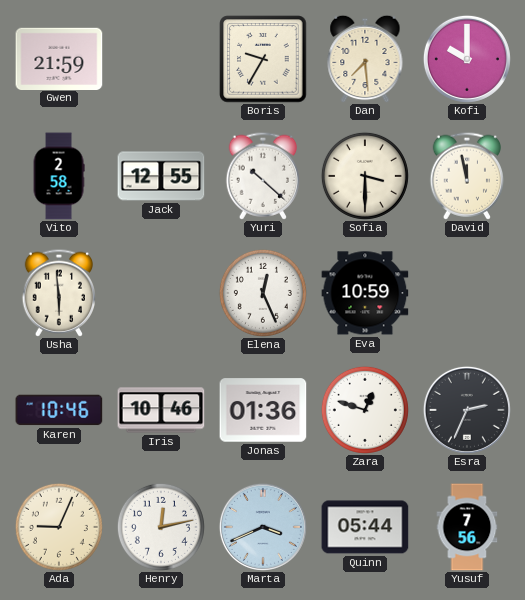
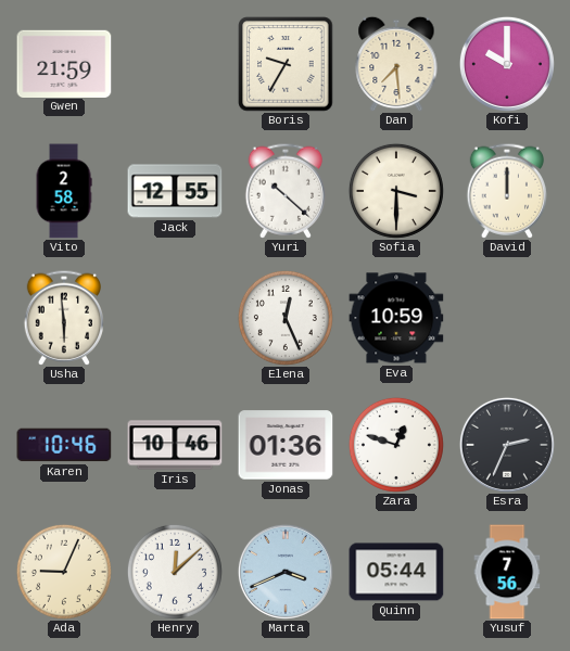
David: 11:58 -> 12:00 (506, 191)
Henry: 12:13 -> 12:08 (175, 572)
